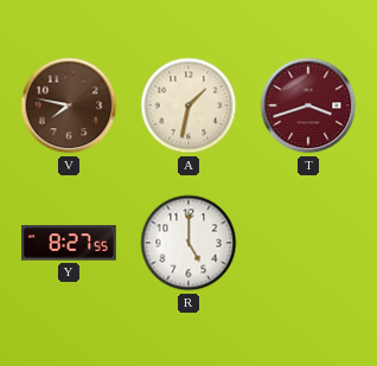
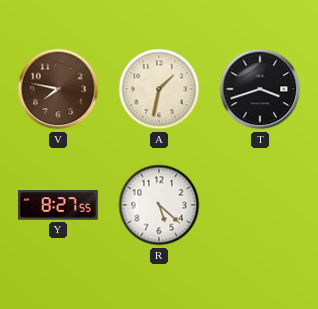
T dial: burgundy -> black (260, 89)
R: 5:00 -> 5:22 (159, 205)
